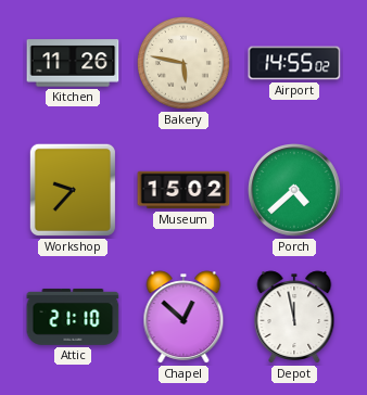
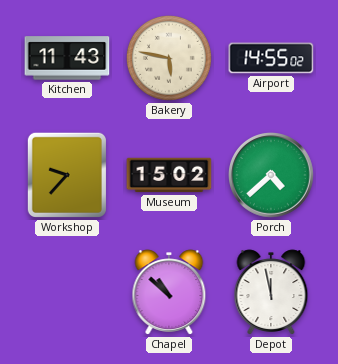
Kitchen: 11:26 -> 11:43 (67, 58)
Attic: 21:10 -> none (73, 317)
Chapel: 12:52 -> 10:52 (169, 292)
